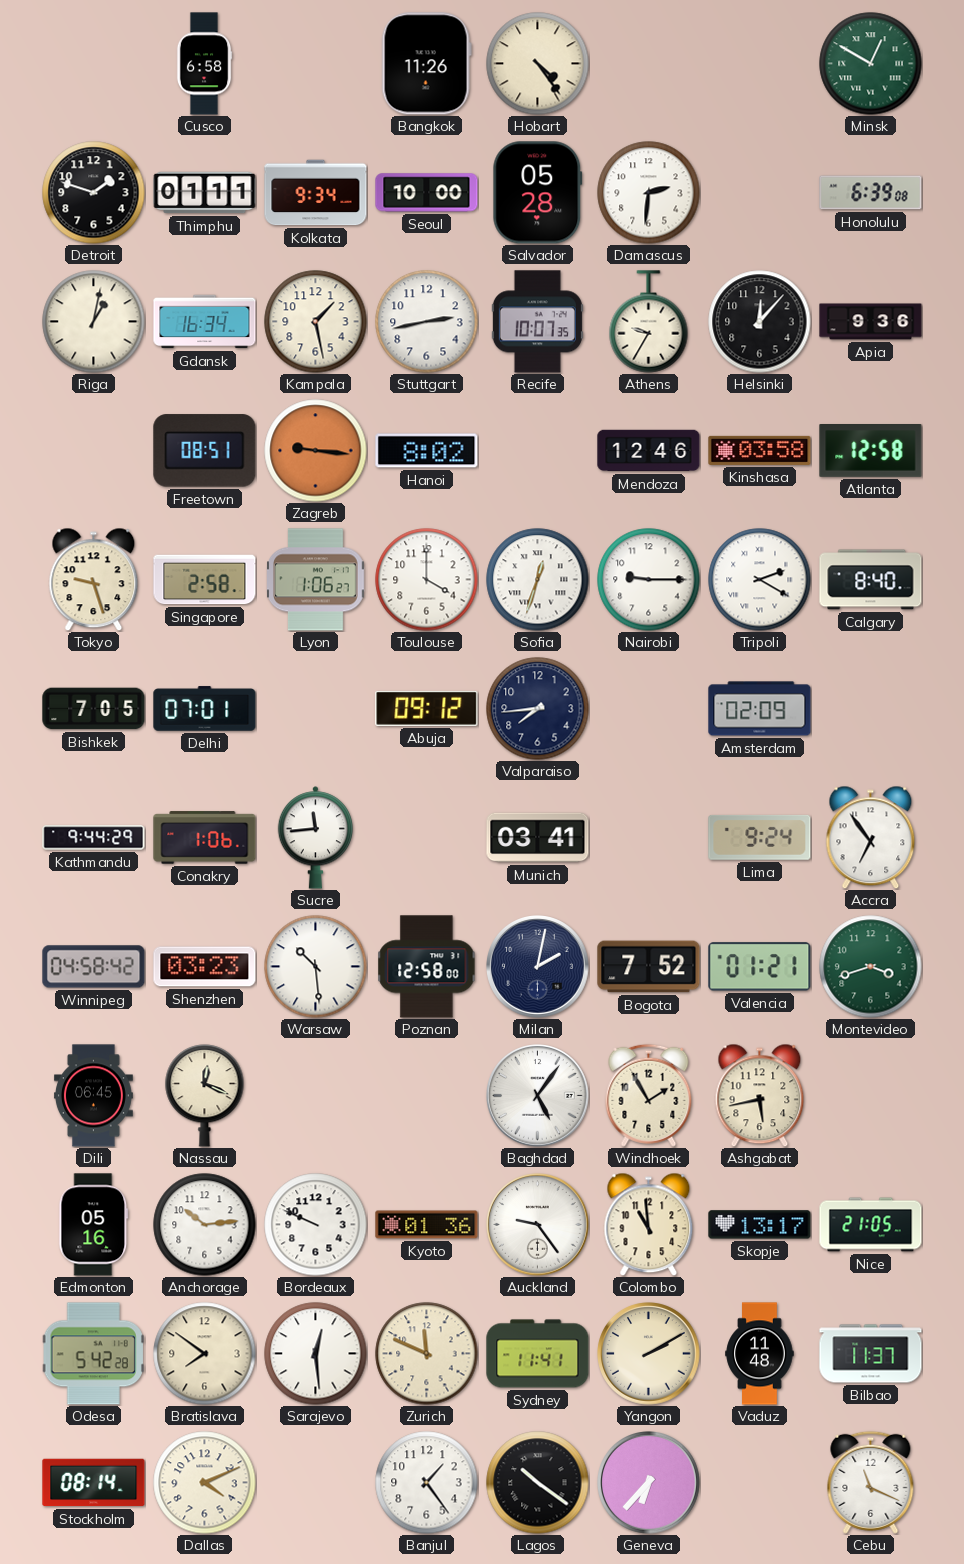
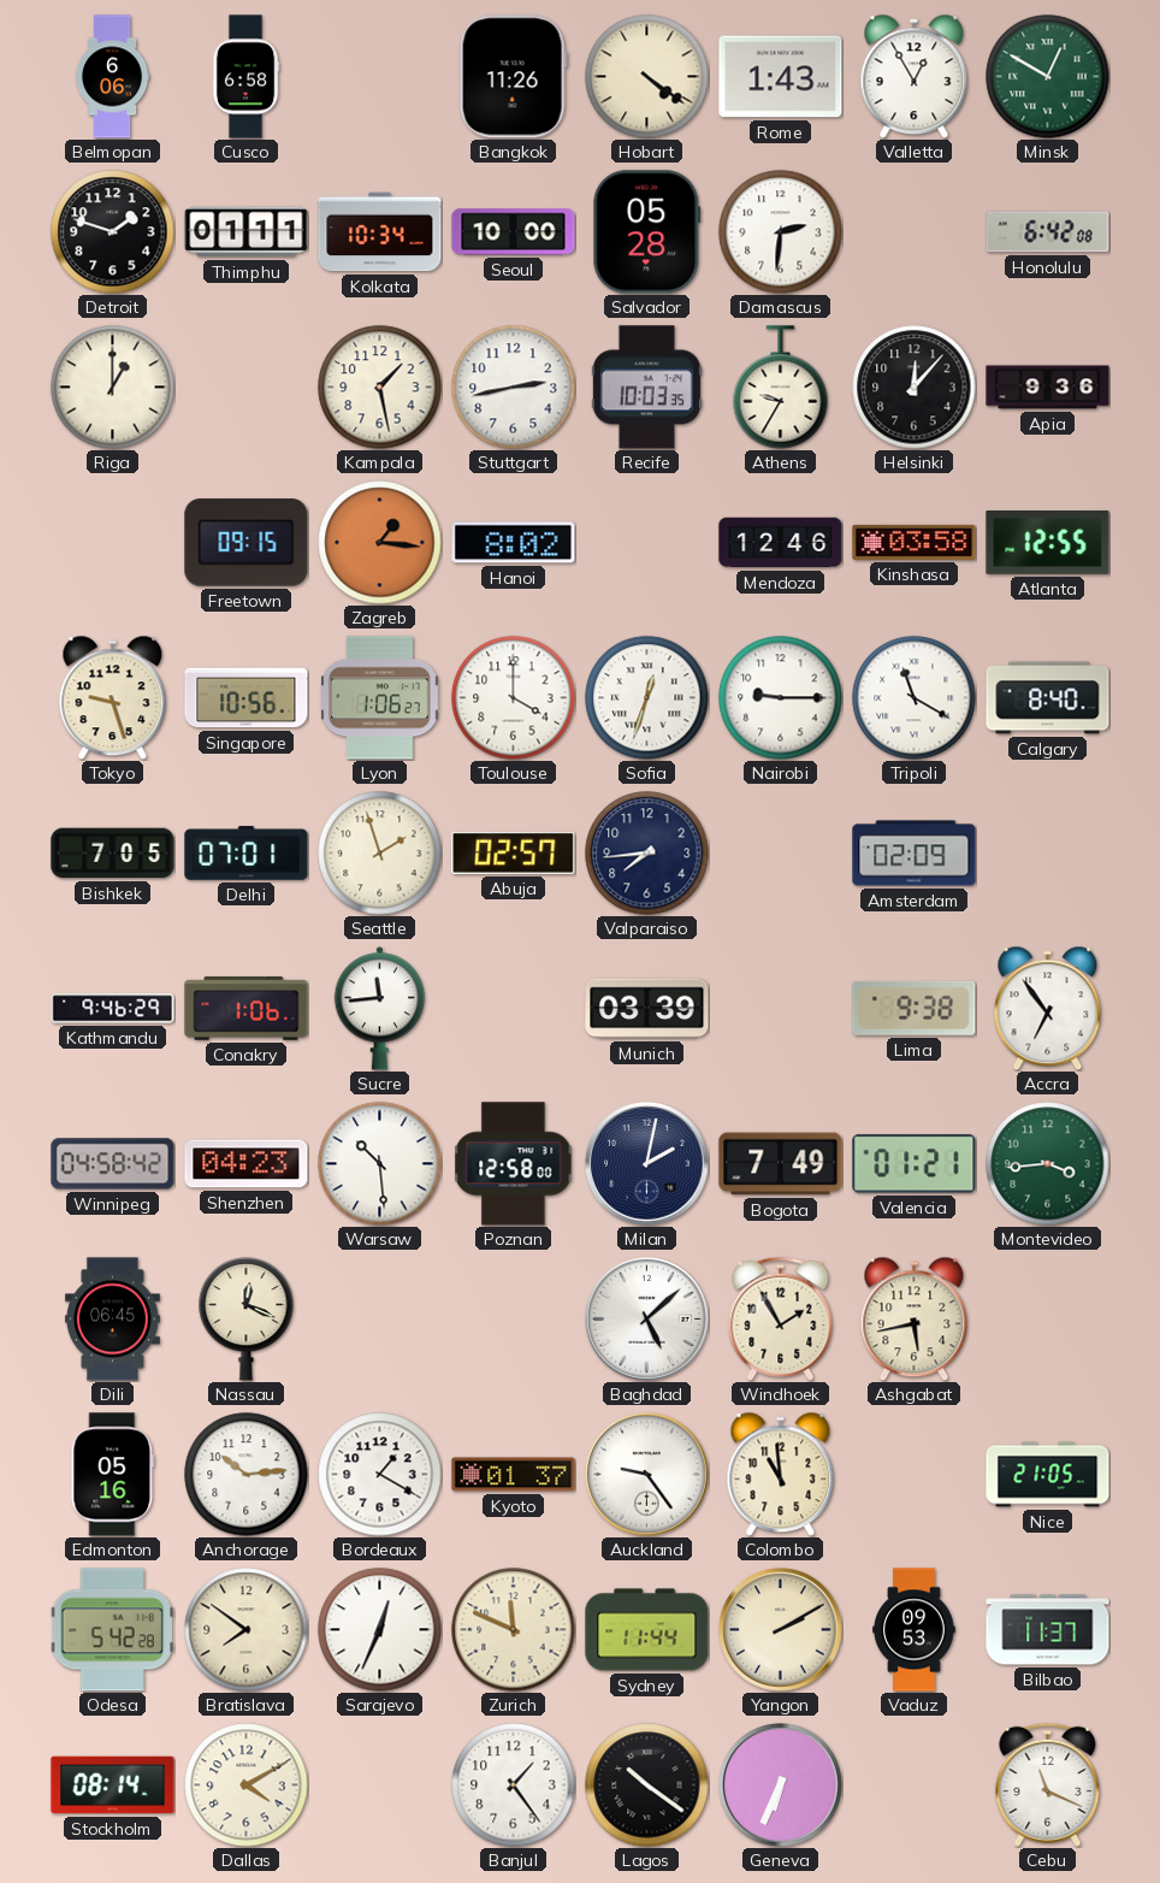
Belmopan: none -> 6:06 (112, 77)
Hobart: 4:24 -> 4:21 (647, 77)
Rome: none -> 1:43 (781, 77)
Valletta: none -> 12:55 (915, 76)
Kolkata: 9:34 -> 10:34 (380, 232)
Honolulu: 6:39 -> 6:42 (1048, 232)
Riga: 1:02 -> 1:00 (113, 388)
Gdansk: 16:34 -> none (205, 322)
Recife: 10:07 -> 10:03 (646, 388)
Freetown: 08:51 -> 09:15 (247, 543)
Zagreb: 9:16 -> 1:16 (380, 543)
Atlanta: 12:58 -> 12:55 (1048, 543)
Singapore: 2:58 -> 10:56 (247, 698)
Tripoli: 2:20 -> 11:20 (915, 698)
Seattle: none -> 1:57 (380, 854)
Abuja: 09:12 -> 02:57 (514, 852)
Kathmandu: 9:44 -> 9:46 (113, 1009)
Munich: 03:41 -> 03:39 (647, 1009)
Lima: 9:24 -> 9:38 (915, 1008)
Shenzhen: 03:23 -> 04:23 (247, 1164)
Bogota: 7:52 -> 7:49 (781, 1164)
Montevideo: 3:42 -> 3:44 (1048, 1164)
Baghdad: 5:06 -> 5:08 (647, 1320)
Bordeaux: 9:49 -> 1:20 (380, 1475)
Kyoto: 01:36 -> 01:37 (514, 1475)
Skopje: 13:17 -> none (760, 1225)
Sarajevo: 12:29 -> 12:34 (380, 1630)
Sydney: 11:41 -> 11:44 (647, 1630)
Vaduz: 11:48 -> 09:53 (915, 1630)
Dallas: 4:11 -> 4:10 (247, 1785)
Geneva: 6:37 -> 6:34 (781, 1785)
